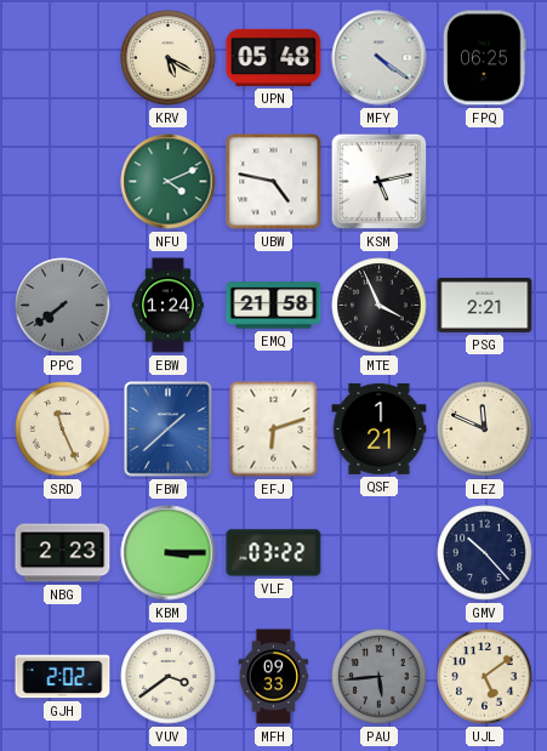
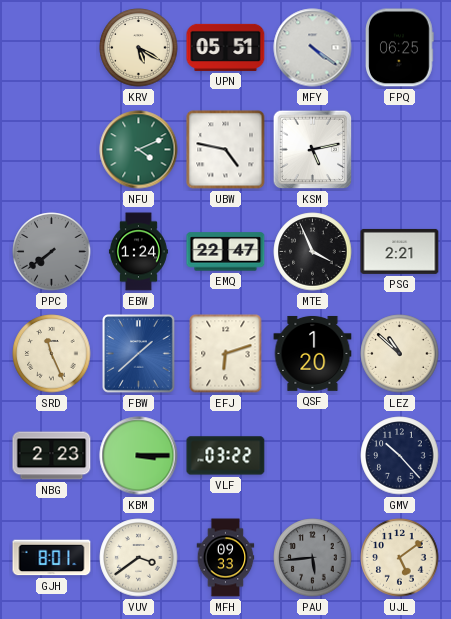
UPN: 05:48 -> 05:51 (226, 47)
EMQ: 21:58 -> 22:47 (226, 252)
QSF: 1:21 -> 1:20 (313, 353)
LEZ: 11:49 -> 10:52 (400, 354)
GJH: 2:02 -> 8:01 (52, 558)
